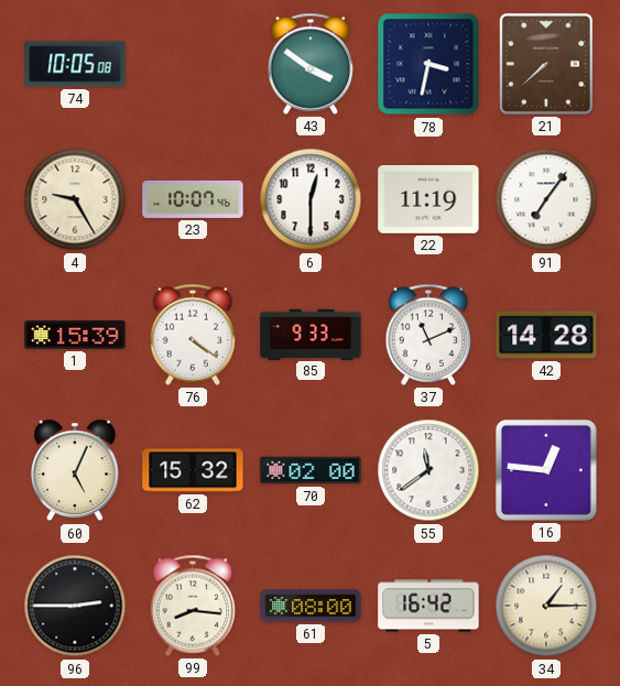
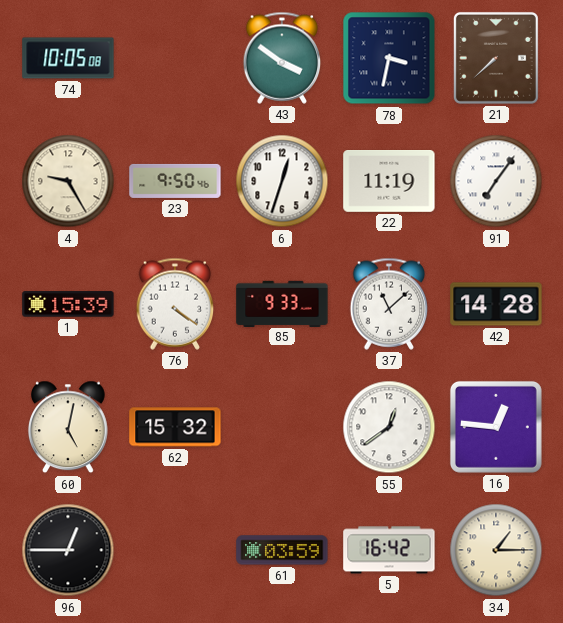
23: 10:07 -> 9:50 (175, 181)
6: 12:30 -> 12:33 (282, 181)
37: 11:11 -> 11:08 (389, 304)
60: 5:04 -> 5:02 (68, 427)
70: 02:00 -> none (311, 470)
55: 11:39 -> 12:39 (389, 427)
96: 2:45 -> 12:45 (68, 550)
99: 8:16 -> none (193, 606)
61: 08:00 -> 03:59 (282, 550)
